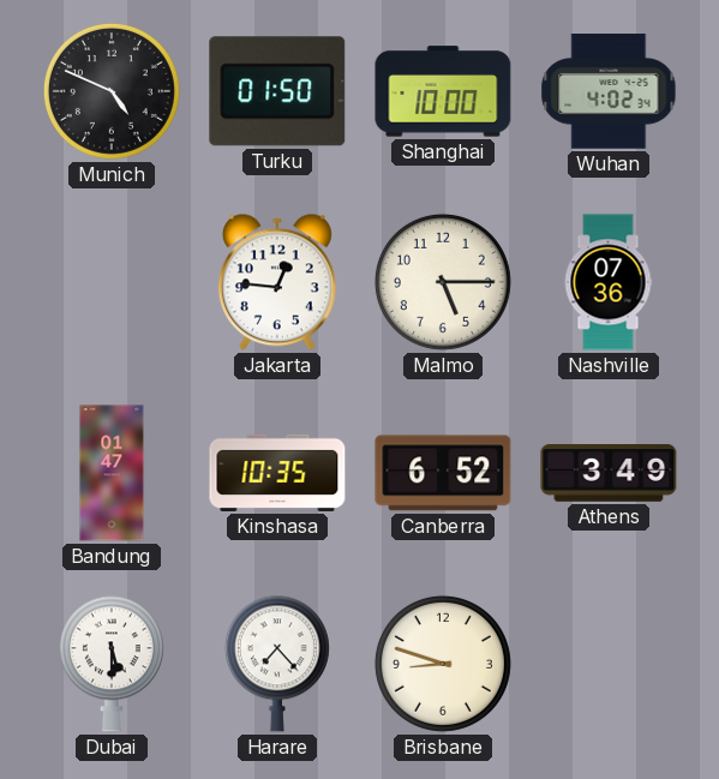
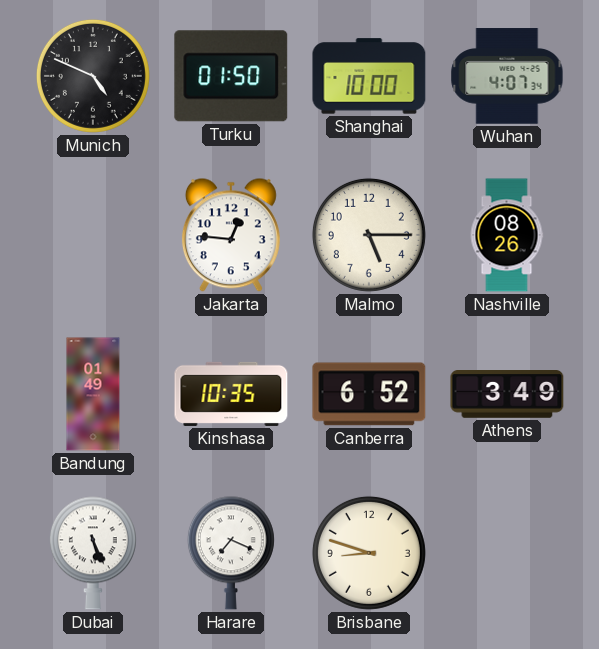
Wuhan: 4:02 -> 4:07 (507, 76)
Nashville: 07:36 -> 08:26 (507, 235)
Bandung: 01:47 -> 01:49 (93, 394)
Dubai: 5:30 -> 5:26 (93, 553)
Harare: 7:23 -> 7:19 (231, 553)
